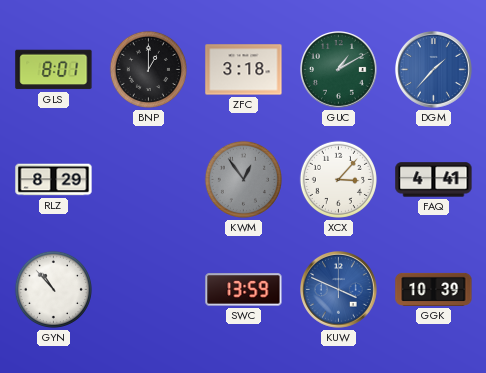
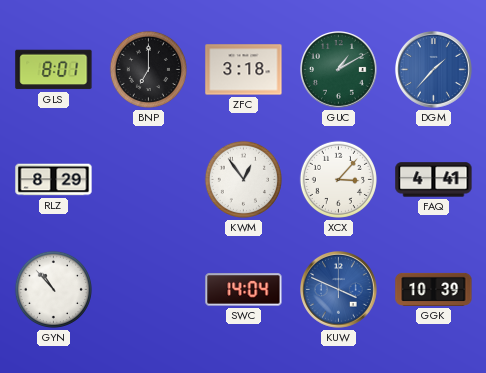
BNP: 1:00 -> 7:00 (148, 69)
KWM dial: grey -> white (243, 179)
SWC: 13:59 -> 14:04 (244, 290)
